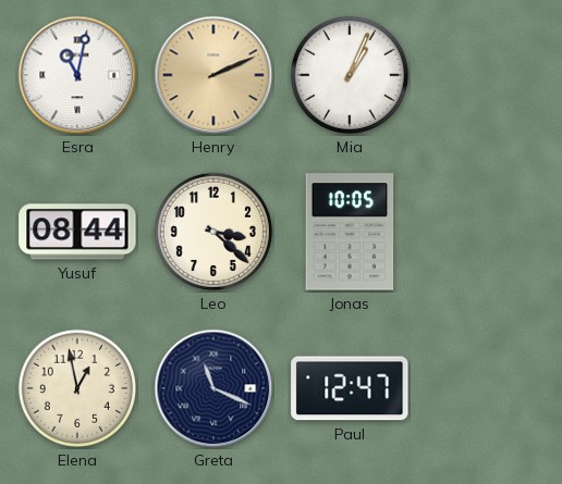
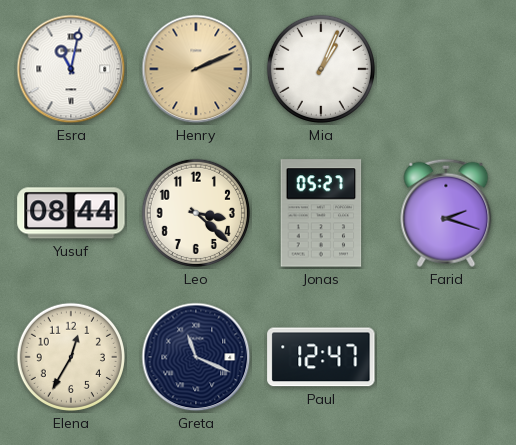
Jonas: 10:05 -> 05:27 (321, 213)
Farid: none -> 2:18 (446, 213)
Elena: 12:58 -> 12:35 (71, 357)
